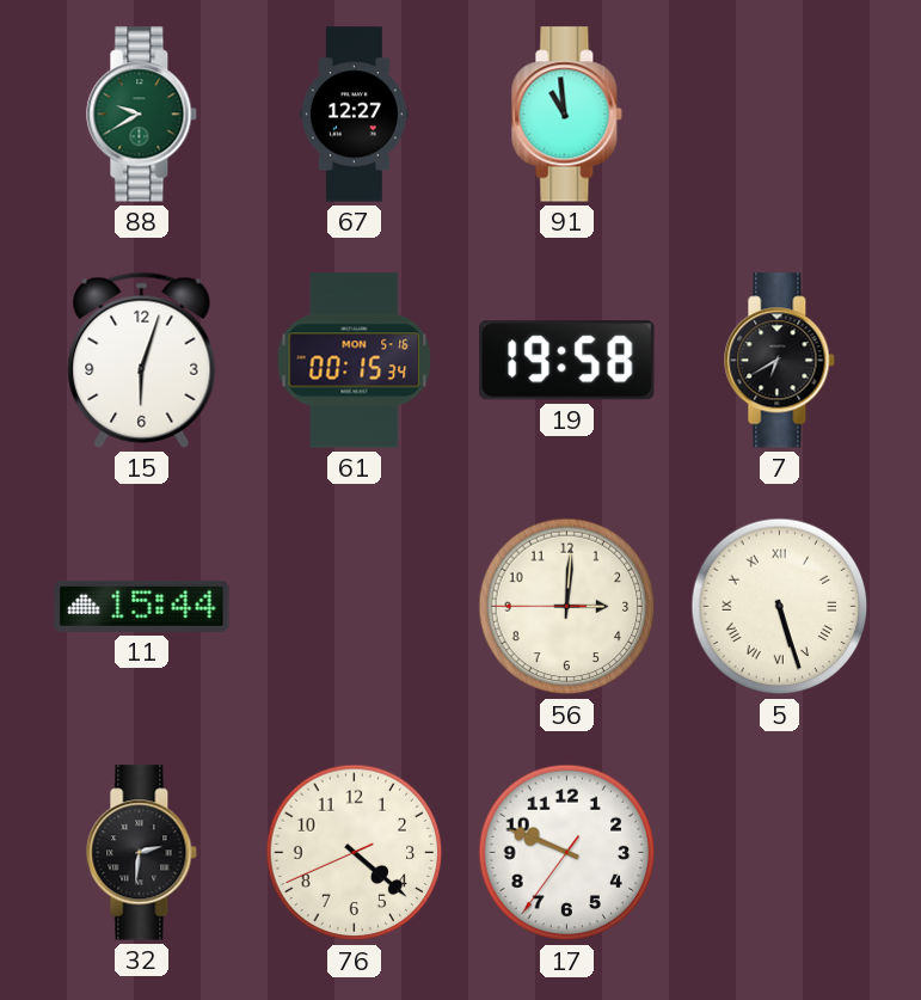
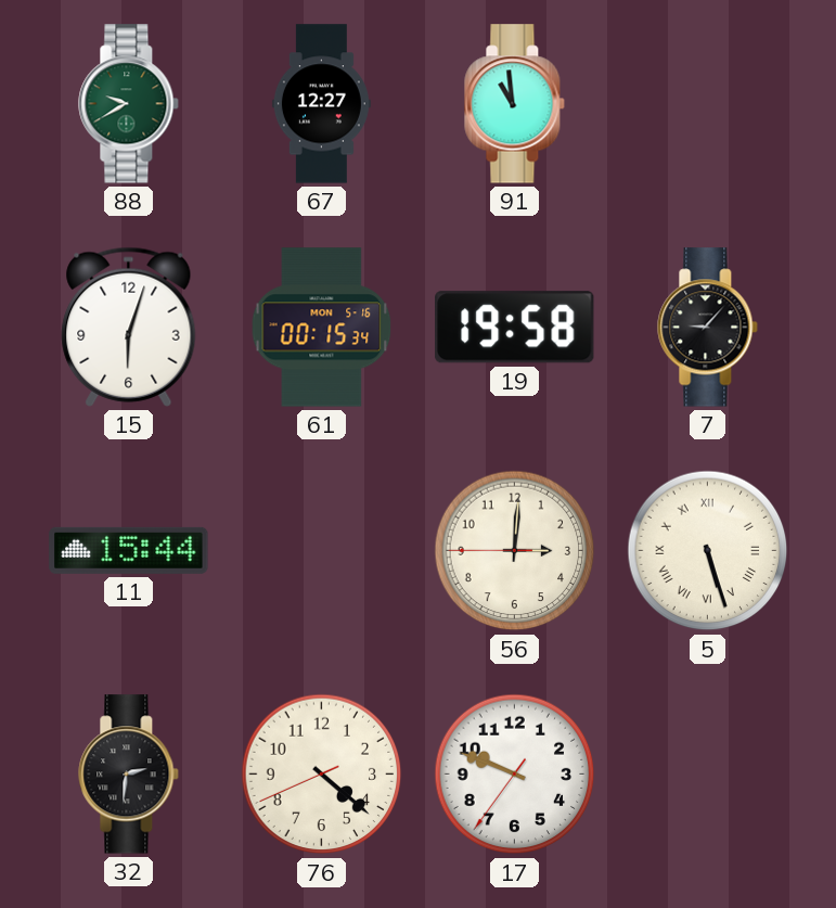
7: 6:40 -> 9:07 (708, 328)
